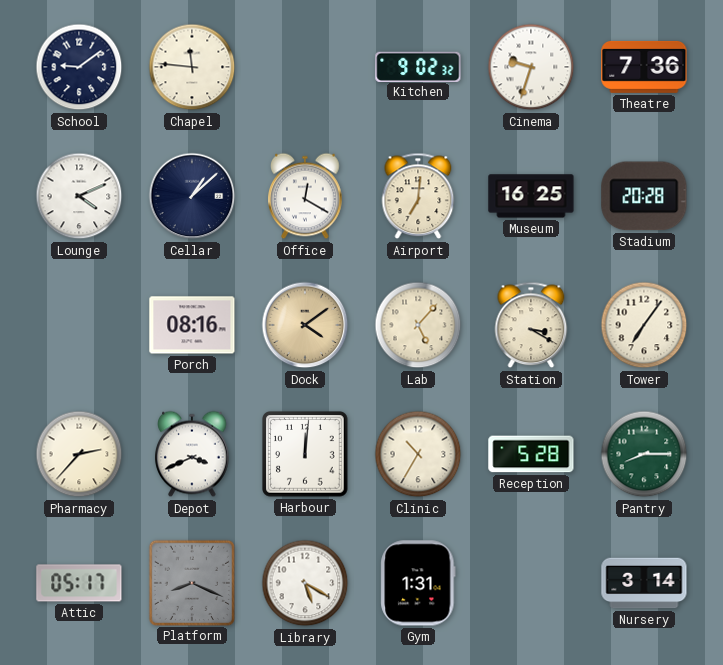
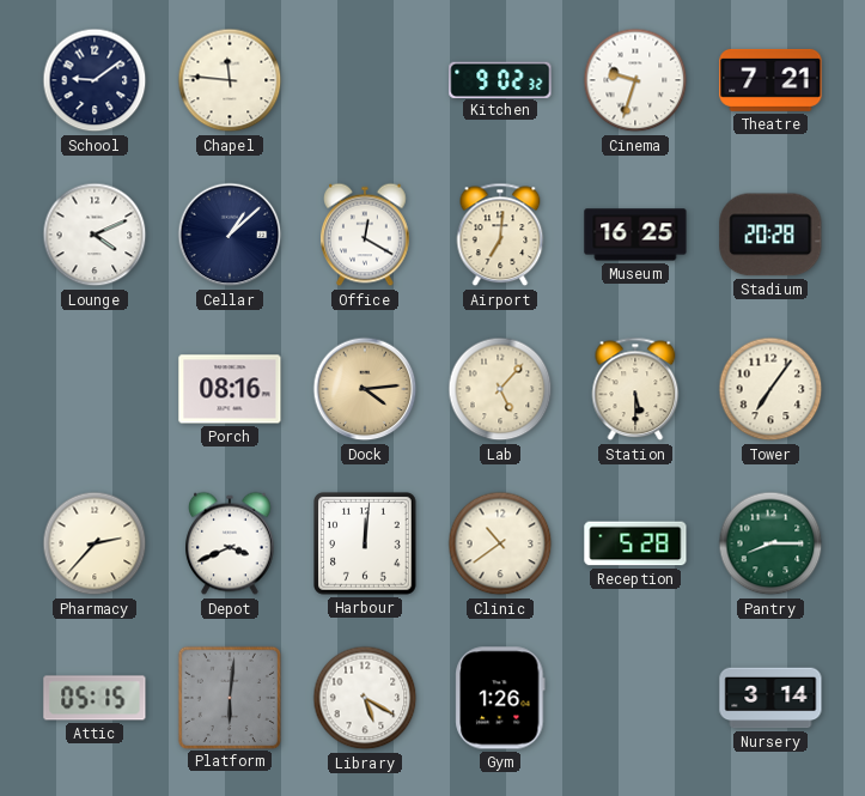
Theatre: 7:36 -> 7:21 (770, 80)
Dock: 4:09 -> 4:14 (365, 389)
Station: 3:20 -> 5:30 (635, 389)
Clinic: 10:35 -> 10:39 (500, 543)
Attic: 05:17 -> 05:15 (95, 698)
Platform: 8:19 -> 6:01 (229, 697)
Gym: 1:31 -> 1:26 (500, 698)
